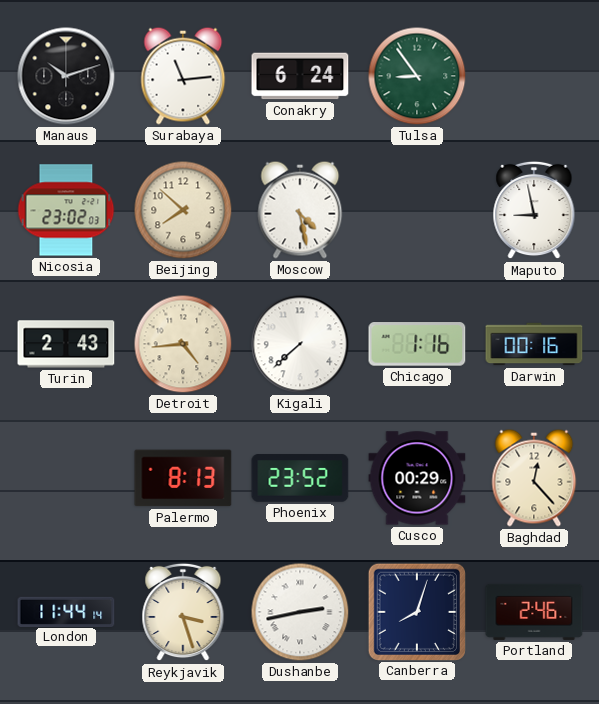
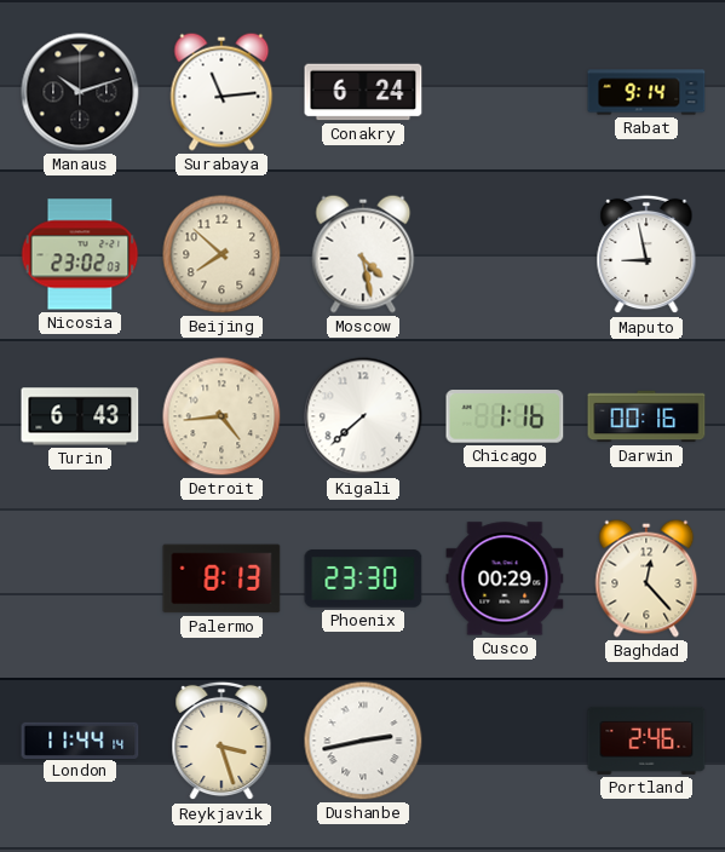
Tulsa: 8:54 -> none (417, 76)
Rabat: none -> 9:14 (646, 92)
Turin: 2:43 -> 6:43 (80, 416)
Phoenix: 23:52 -> 23:30 (363, 578)
Canberra: 8:03 -> none (416, 611)
